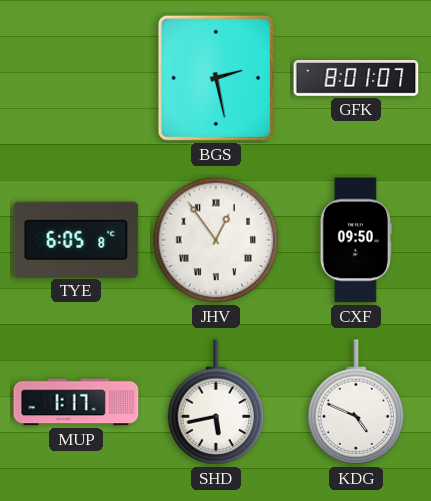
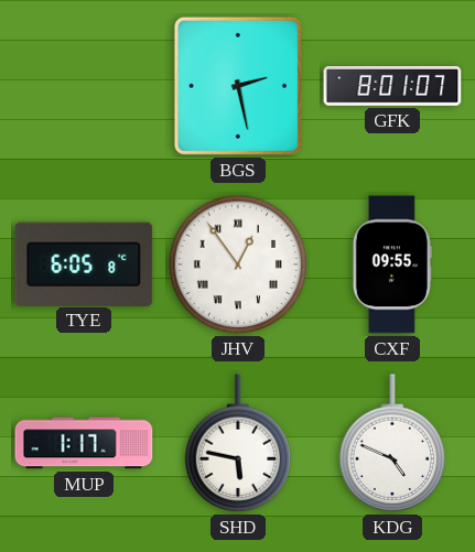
CXF: 09:50 -> 09:55 (392, 264)
SHD: 5:43 -> 5:47 (238, 443)
